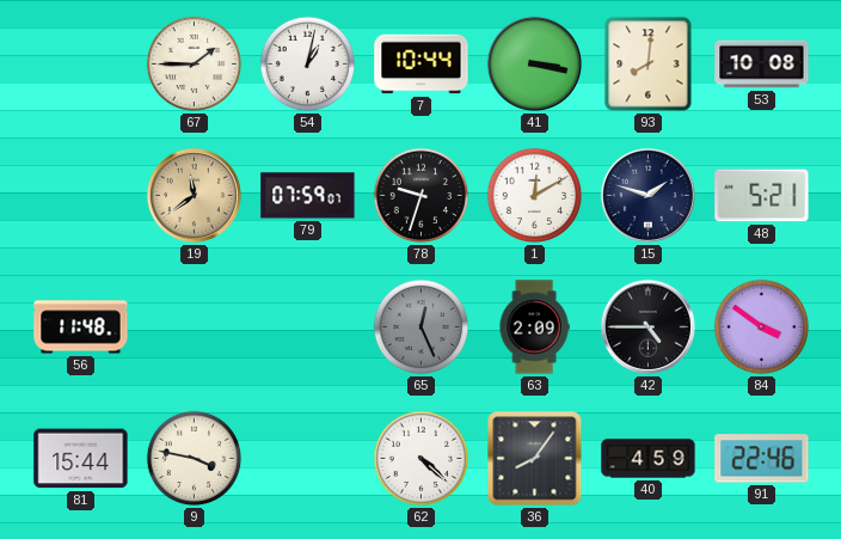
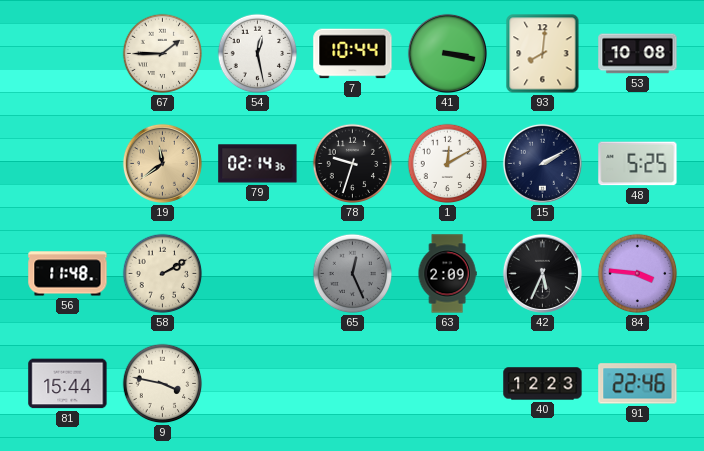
54: 1:02 -> 12:28 (258, 54)
79: 07:59 -> 02:14 (258, 164)
15: 1:48 -> 2:10 (542, 163)
48: 5:21 -> 5:25 (638, 164)
58: none -> 2:10 (163, 274)
42: 4:45 -> 5:34 (542, 273)
84: 3:51 -> 3:46 (638, 274)
62: 4:22 -> none (422, 459)
36: 8:06 -> none (535, 459)
40: 4:59 -> 12:23 (543, 384)
